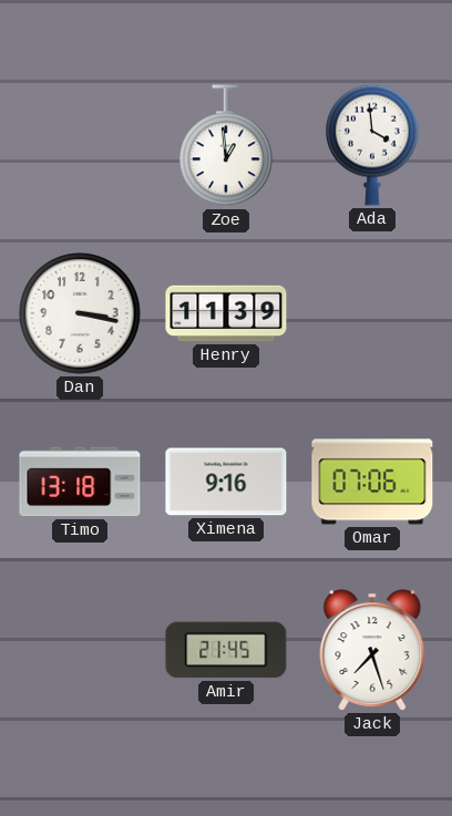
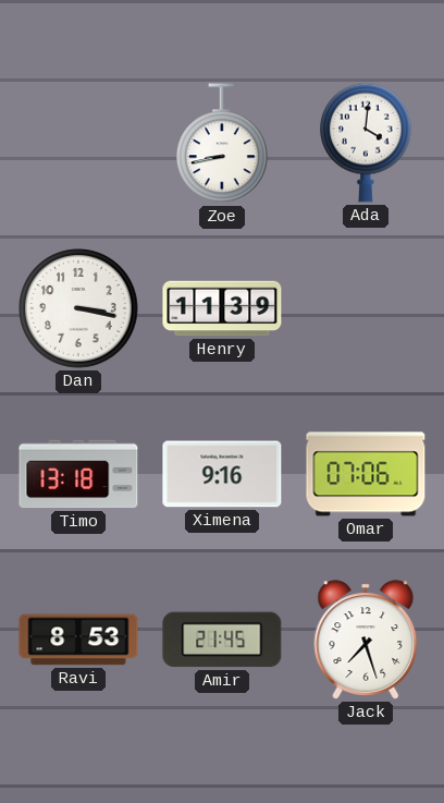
Zoe: 12:59 -> 8:43 (223, 144)
Ada: 3:59 -> 4:01 (367, 143)
Ravi: none -> 8:53 (78, 640)
